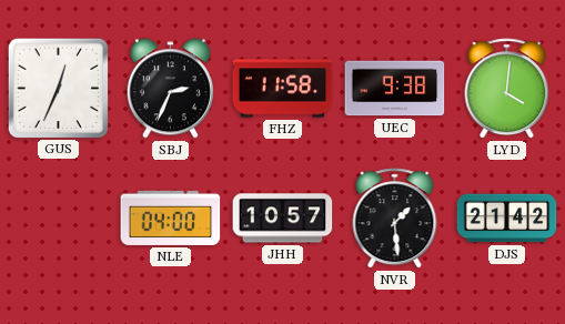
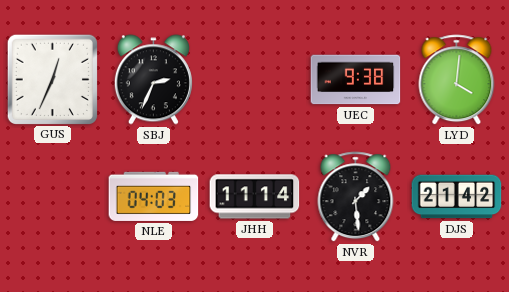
FHZ: 11:58 -> none (283, 89)
NLE: 04:00 -> 04:03 (154, 196)
JHH: 10:57 -> 11:14 (255, 197)
